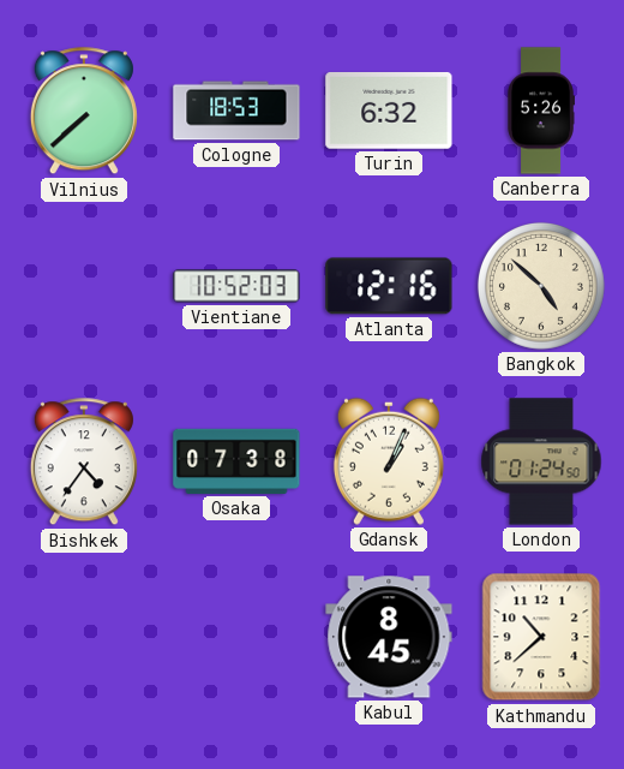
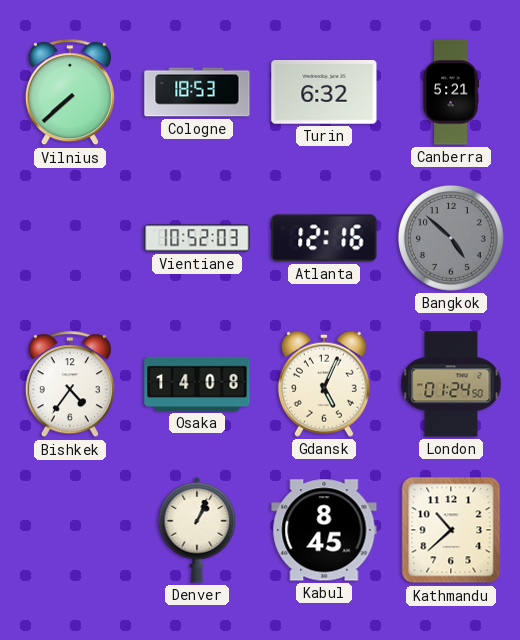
Canberra: 5:26 -> 5:21 (450, 92)
Bangkok dial: cream -> grey (451, 238)
Osaka: 07:38 -> 14:08 (197, 384)
Gdansk: 1:04 -> 5:04 (324, 384)
Denver: none -> 1:04 (197, 531)
